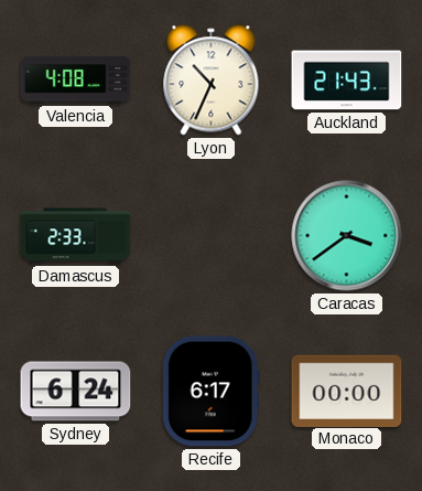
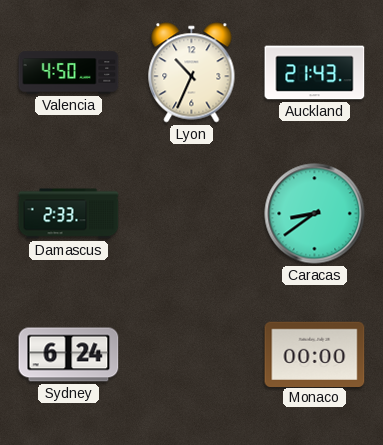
Valencia: 4:08 -> 4:50 (69, 73)
Caracas: 3:39 -> 8:39 (315, 214)
Recife: 6:17 -> none (210, 392)
